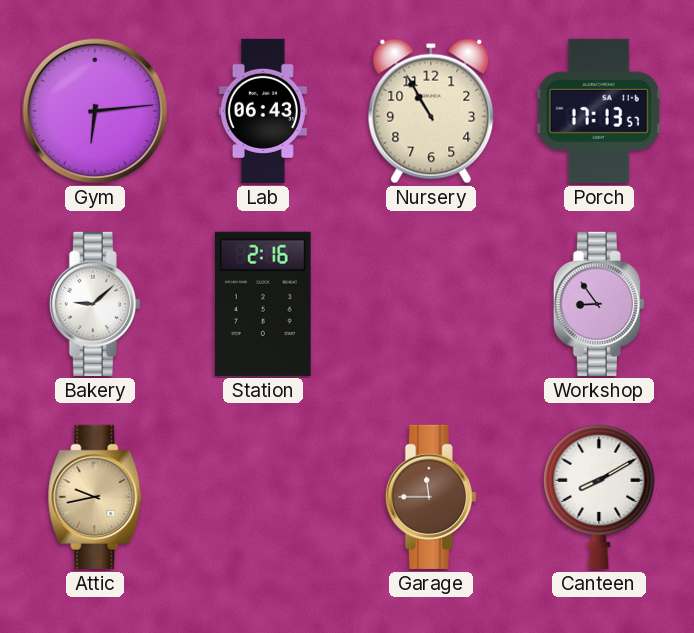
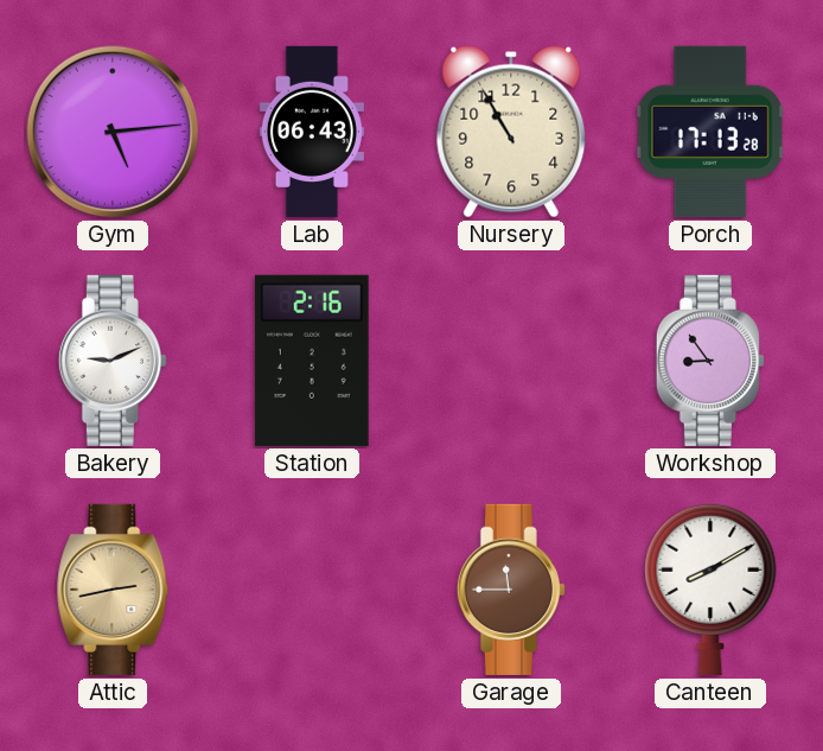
Gym: 6:14 -> 5:14 (113, 132)
Porch: 17:13:57 -> 17:13:28 (710, 132)
Bakery: 9:08 -> 9:11 (113, 361)
Attic: 9:43 -> 2:43 (113, 590)
